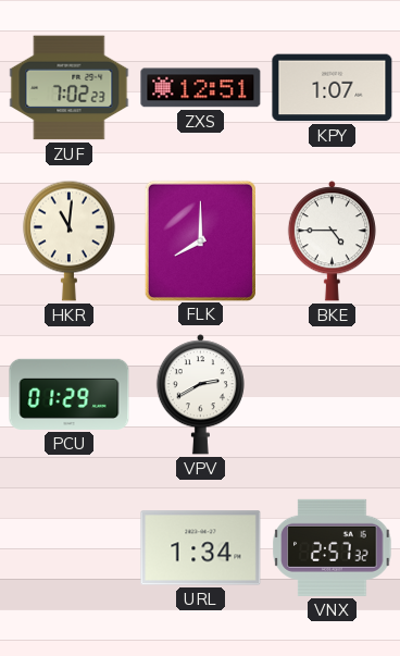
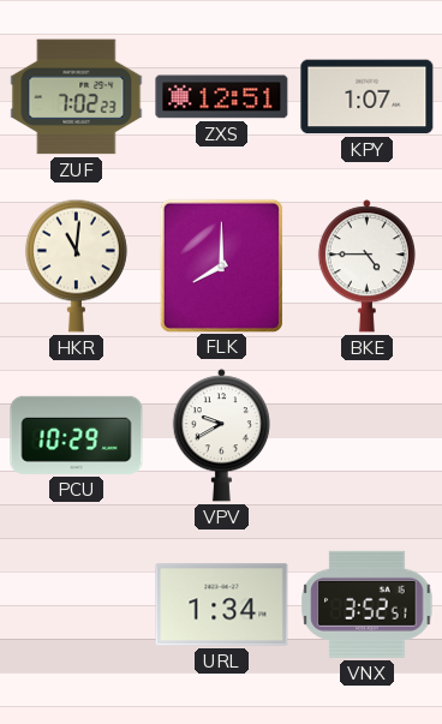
PCU: 01:29 -> 10:29 (77, 435)
VPV: 2:40 -> 9:40 (221, 436)
VNX: 2:57 -> 3:52 (368, 604)
